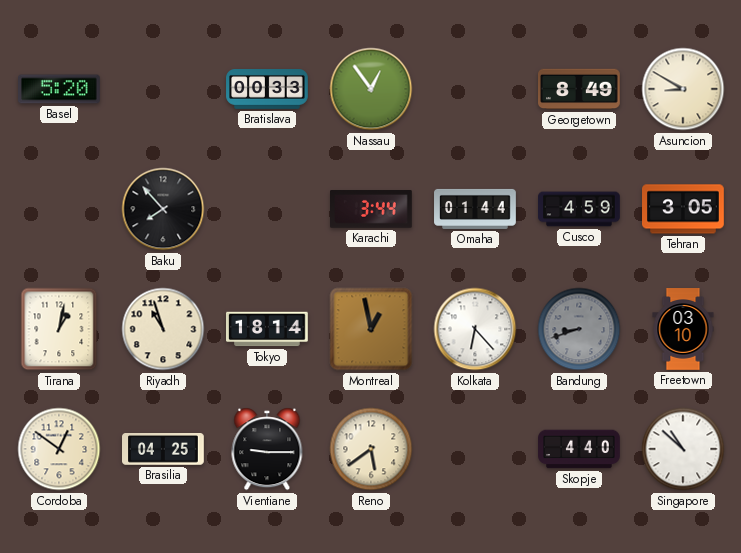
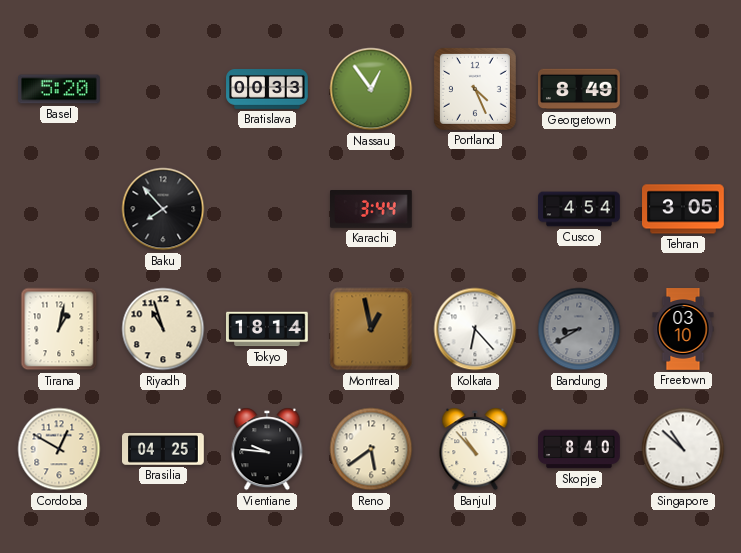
Portland: none -> 4:26 (475, 89)
Asuncion: 8:50 -> none (683, 89)
Omaha: 01:44 -> none (475, 209)
Cusco: 4:59 -> 4:54 (579, 209)
Bandung: 8:42 -> 8:40 (579, 329)
Cordoba: 12:51 -> 12:50 (59, 449)
Vientiane: 9:15 -> 9:46 (267, 449)
Banjul: none -> 10:53 (475, 449)
Skopje: 4:40 -> 8:40 (579, 449)
